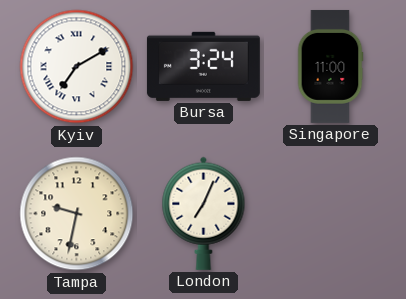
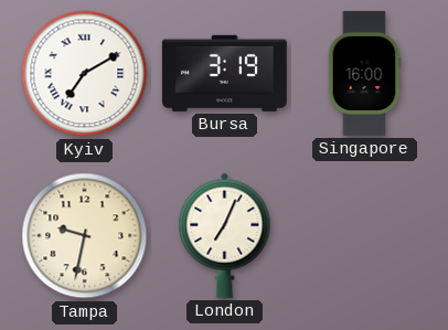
Bursa: 3:24 -> 3:19 (224, 73)
Singapore: 11:00 -> 16:00 (364, 73)
